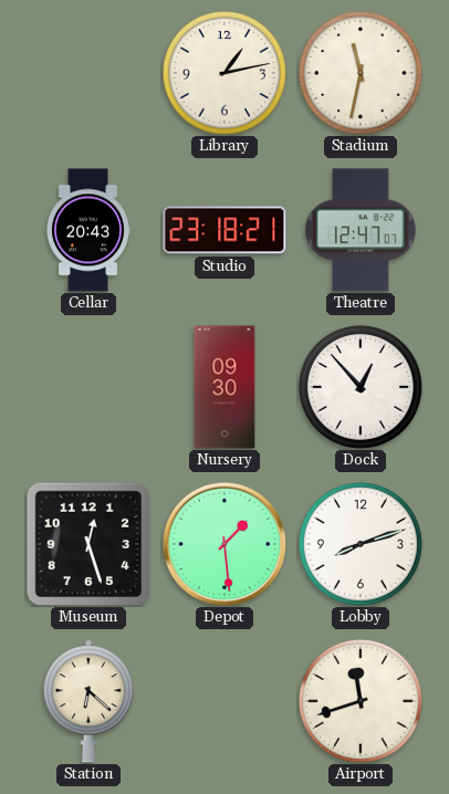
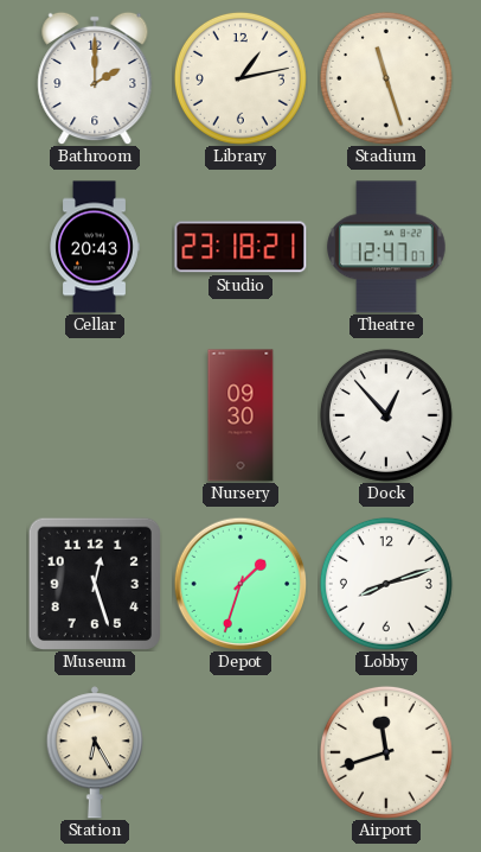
Bathroom: none -> 2:00 (95, 78)
Stadium: 11:32 -> 11:27 (386, 78)
Depot: 1:29 -> 1:33 (240, 584)
Station: 6:22 -> 6:25 (94, 752)
